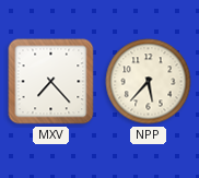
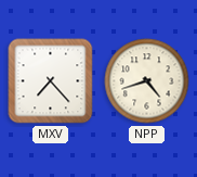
NPP: 5:37 -> 4:42 (147, 81)
